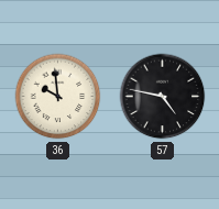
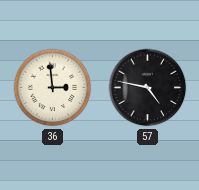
36: 9:59 -> 2:59 (53, 88)
